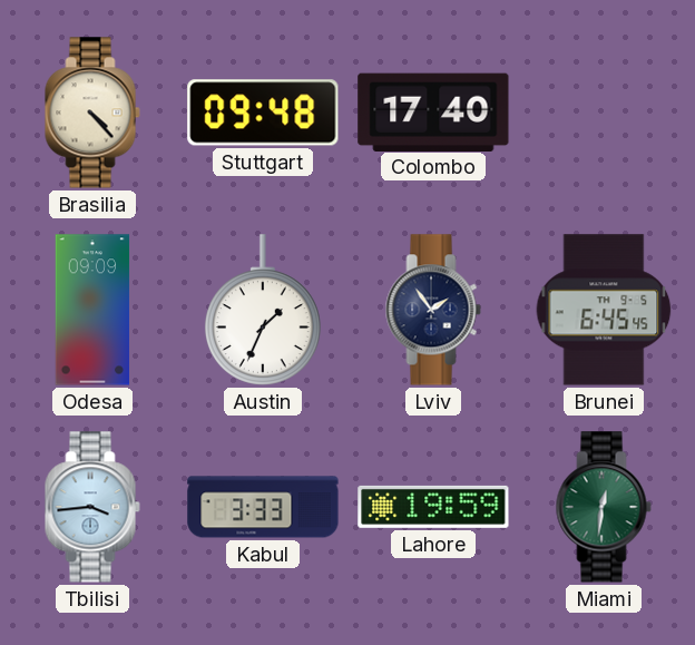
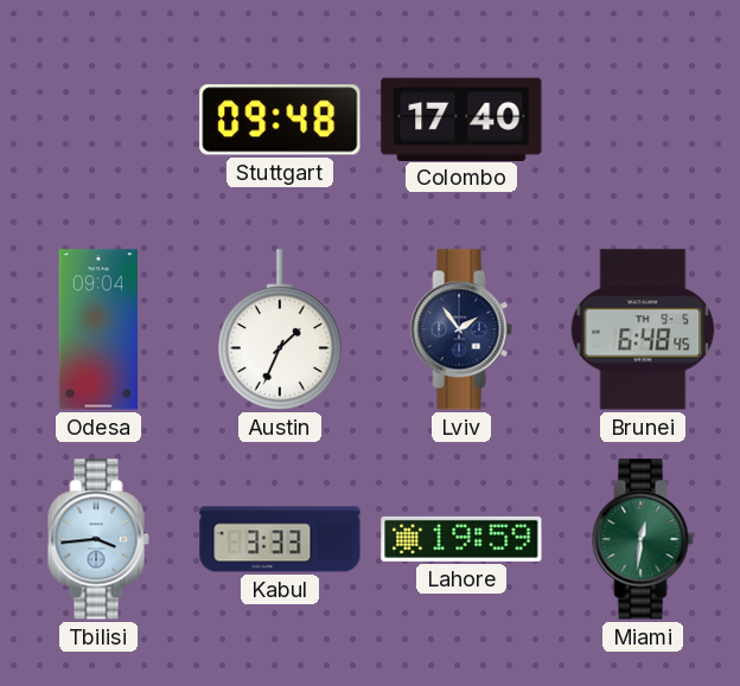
Brasilia: 4:23 -> none (92, 113)
Odesa: 09:09 -> 09:04 (98, 329)
Brunei: 6:45 -> 6:48 (643, 329)
